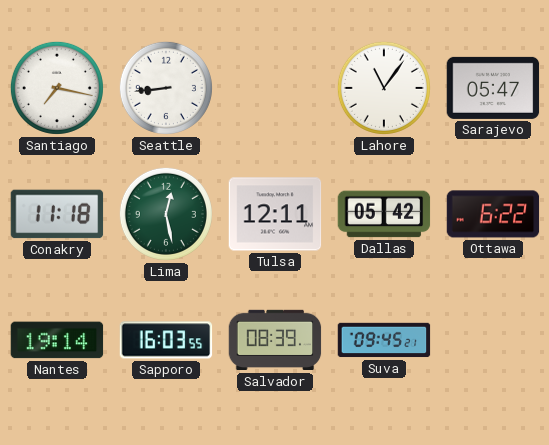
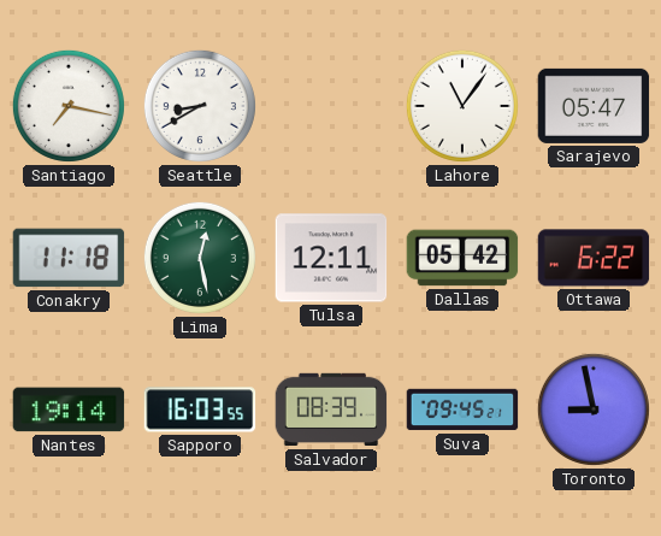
Seattle: 8:44 -> 8:40 (200, 106)
Toronto: none -> 8:58 (594, 410)
